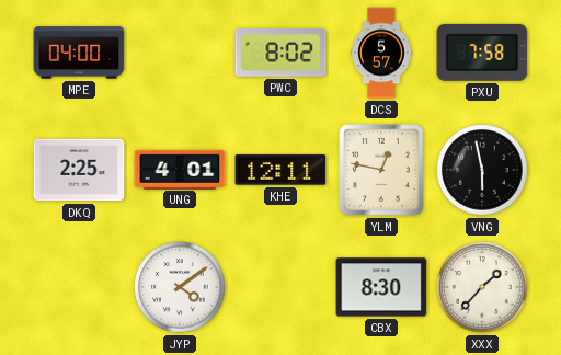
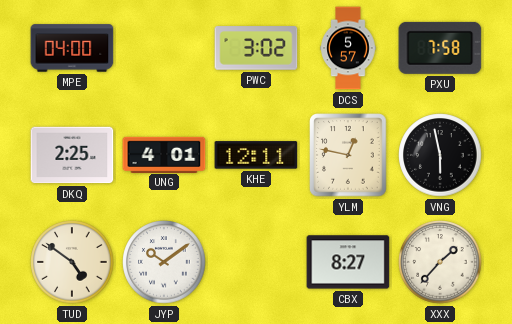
PWC: 8:02 -> 3:02 (256, 48)
TUD: none -> 4:51 (72, 262)
JYP: 4:09 -> 10:09 (164, 262)
CBX: 8:30 -> 8:27 (348, 262)
